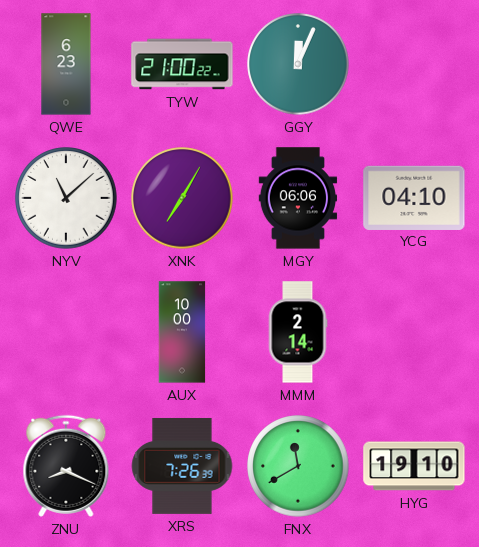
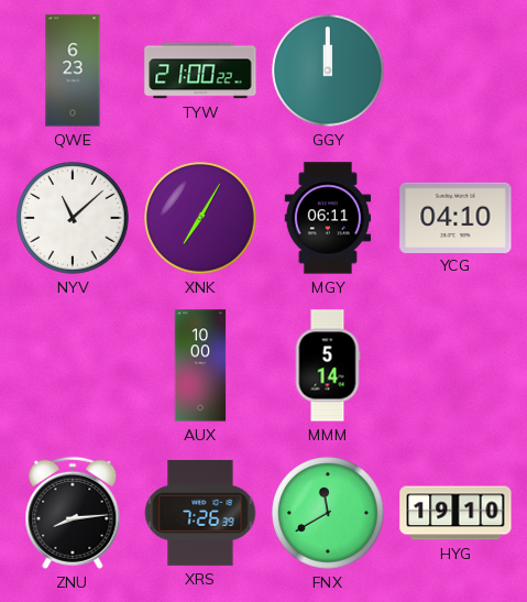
GGY: 12:04 -> 12:00 (328, 70)
MGY: 06:06 -> 06:11 (328, 218)
MMM: 2:14 -> 5:14 (328, 365)
ZNU: 8:19 -> 8:14 (73, 513)
